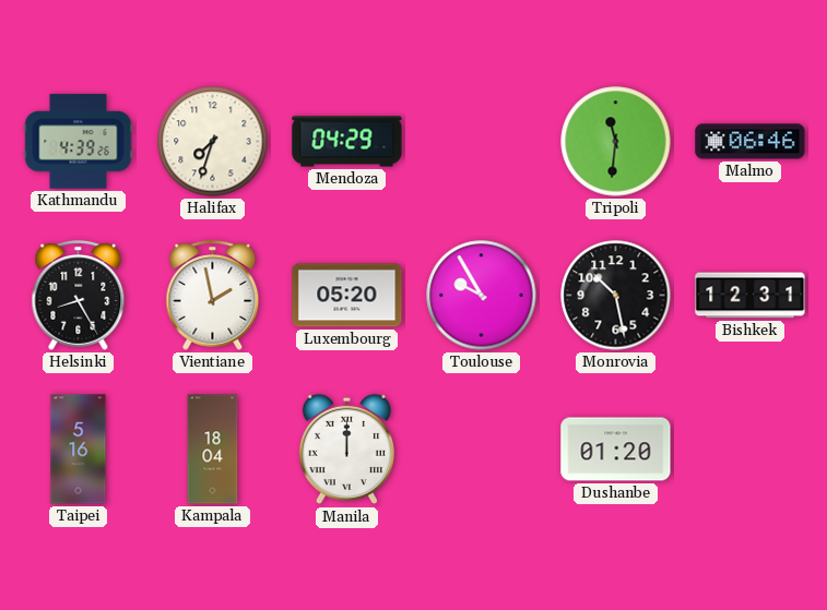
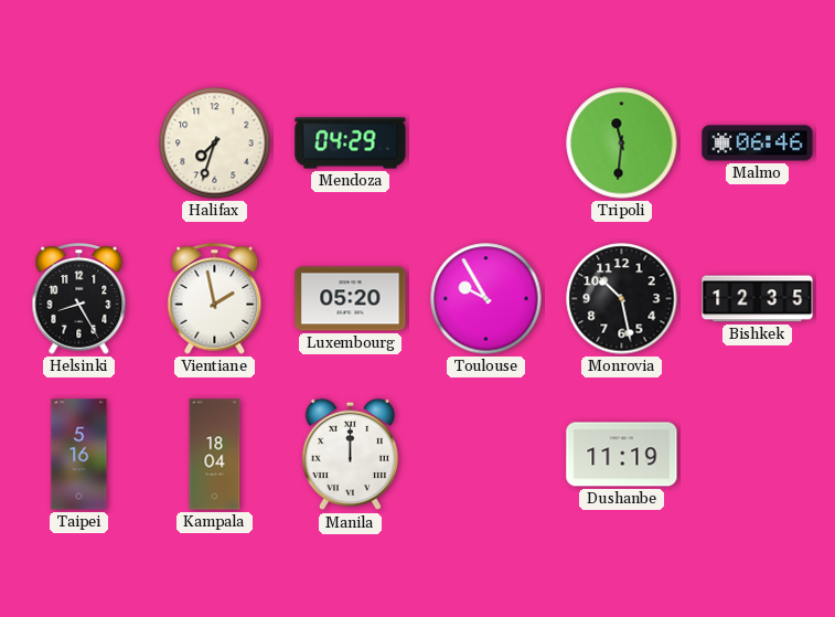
Kathmandu: 4:39 -> none (79, 142)
Bishkek: 12:31 -> 12:35 (758, 299)
Dushanbe: 01:20 -> 11:19 (622, 455)
